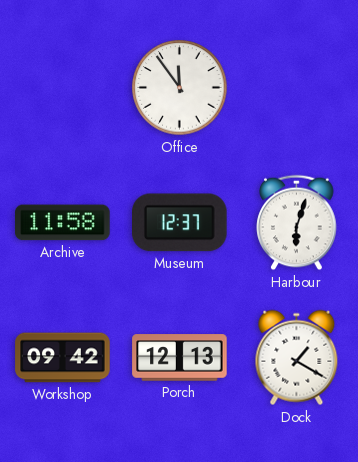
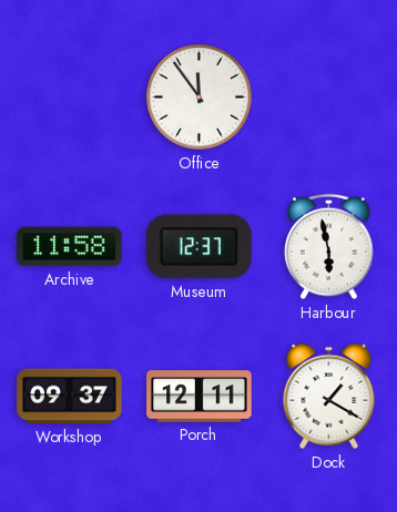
Harbour: 6:03 -> 5:58 (329, 247)
Workshop: 09:42 -> 09:37 (70, 397)
Porch: 12:13 -> 12:11 (200, 397)
